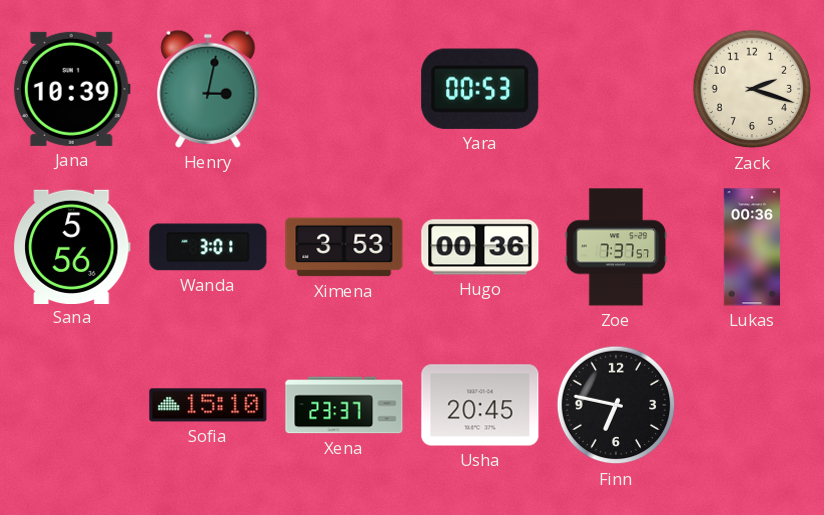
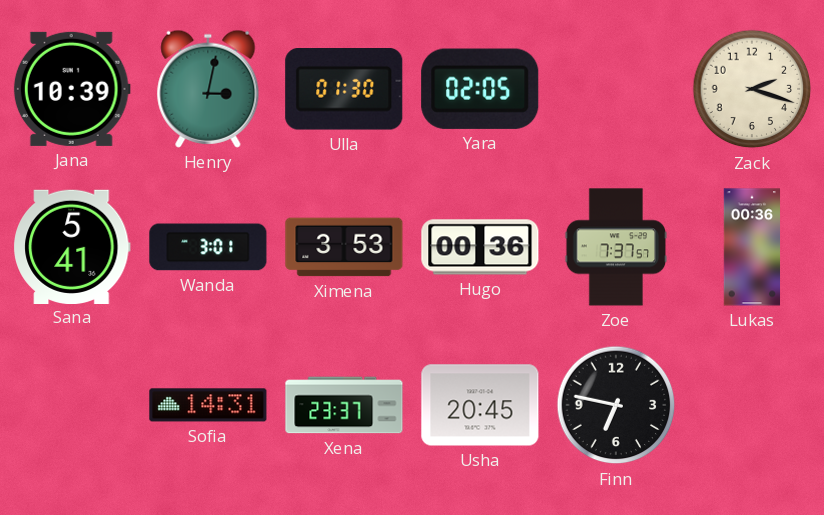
Ulla: none -> 01:30 (344, 90)
Yara: 00:53 -> 02:05 (480, 89)
Sana: 5:56 -> 5:41 (73, 246)
Sofia: 15:10 -> 14:31 (208, 405)
